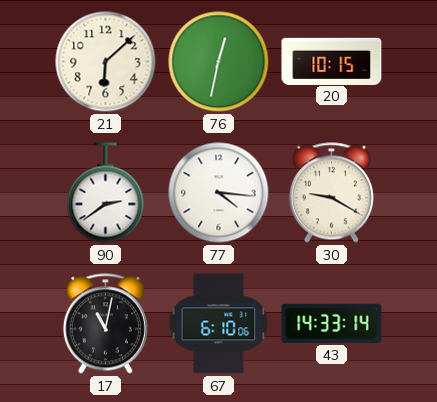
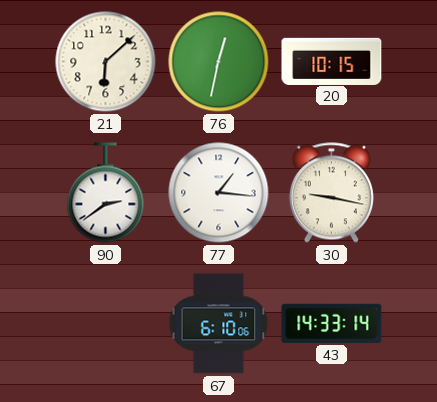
77: 4:16 -> 1:16 (219, 193)
30: 9:20 -> 9:17 (331, 193)
17: 11:02 -> none (105, 324)
